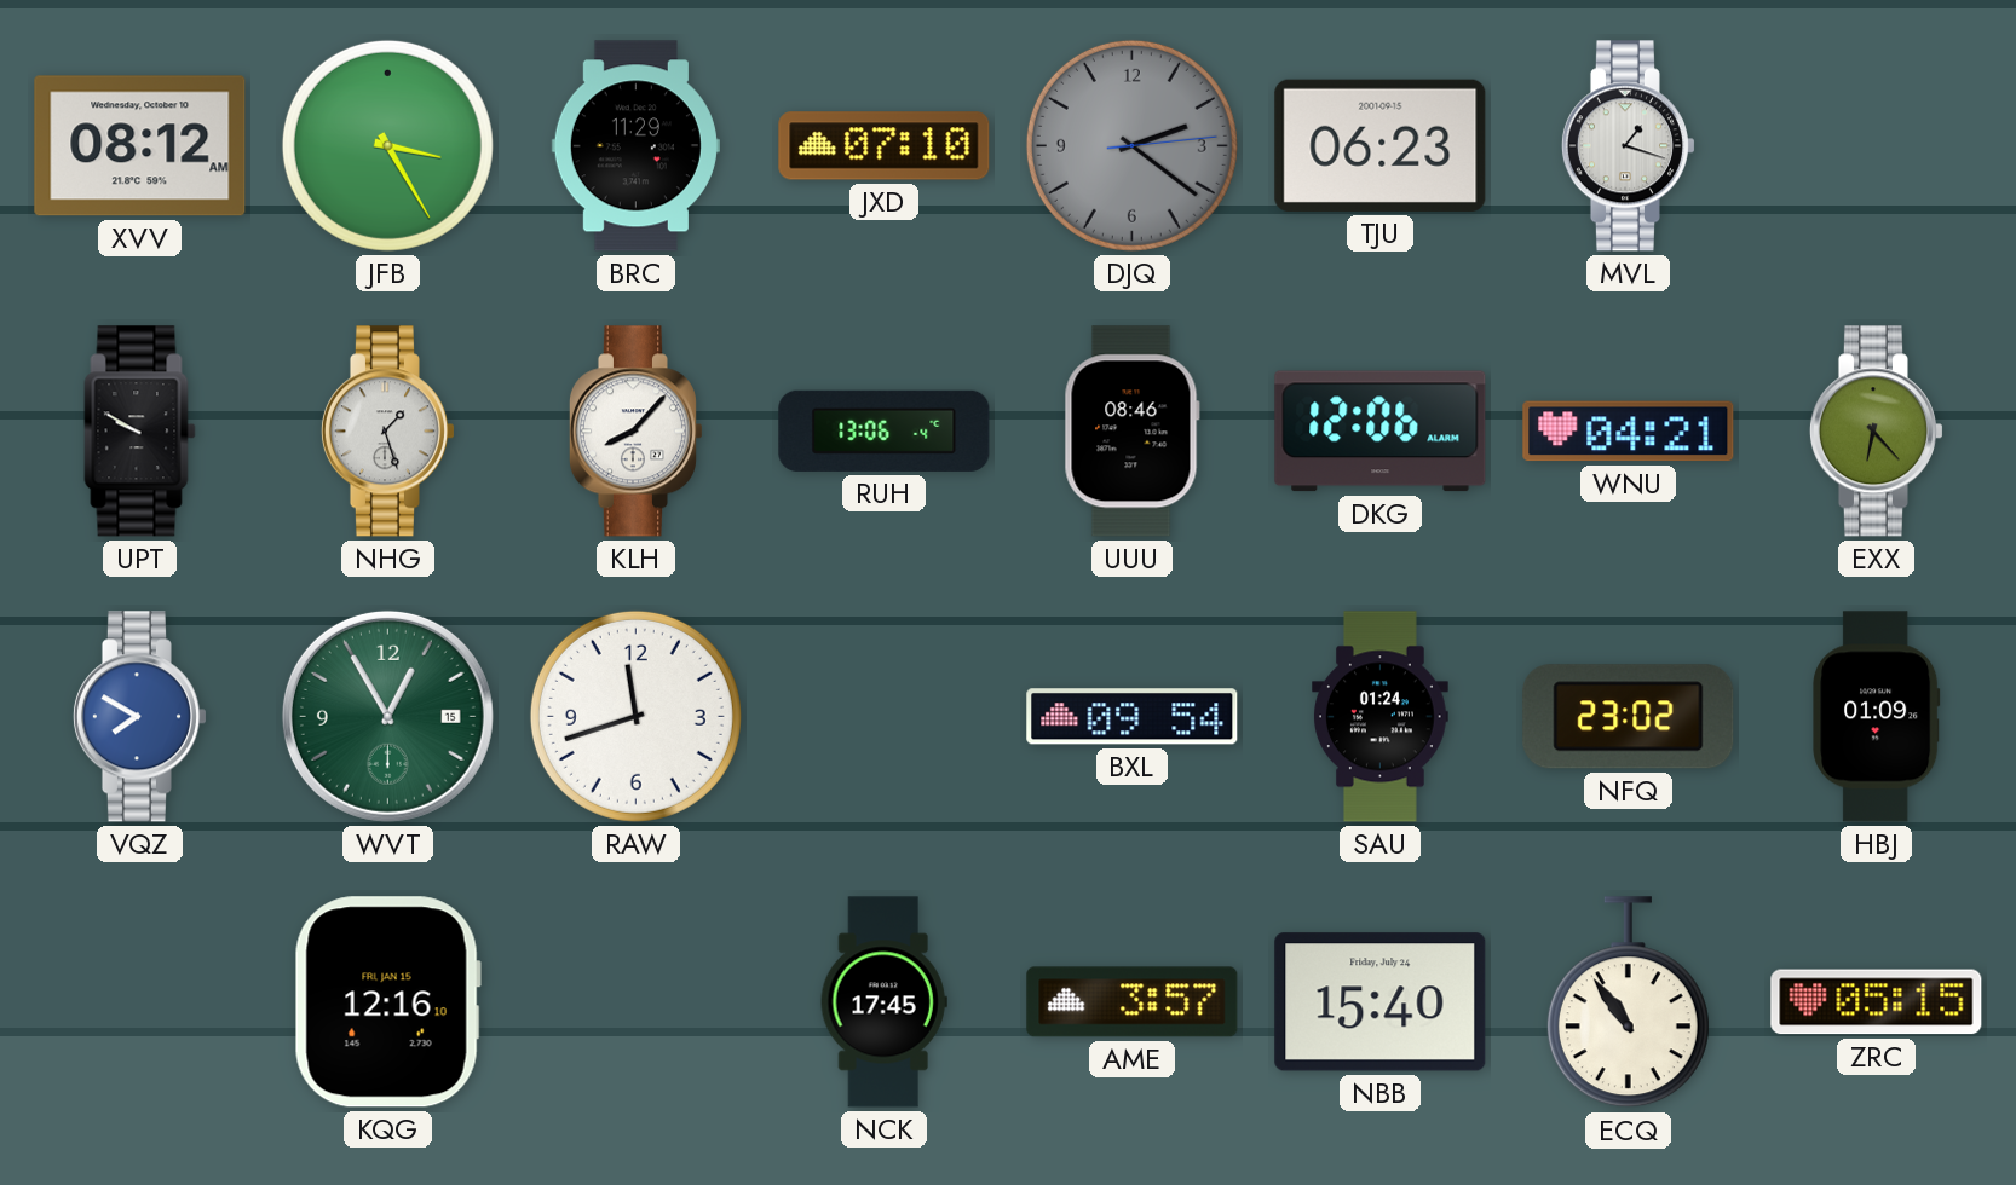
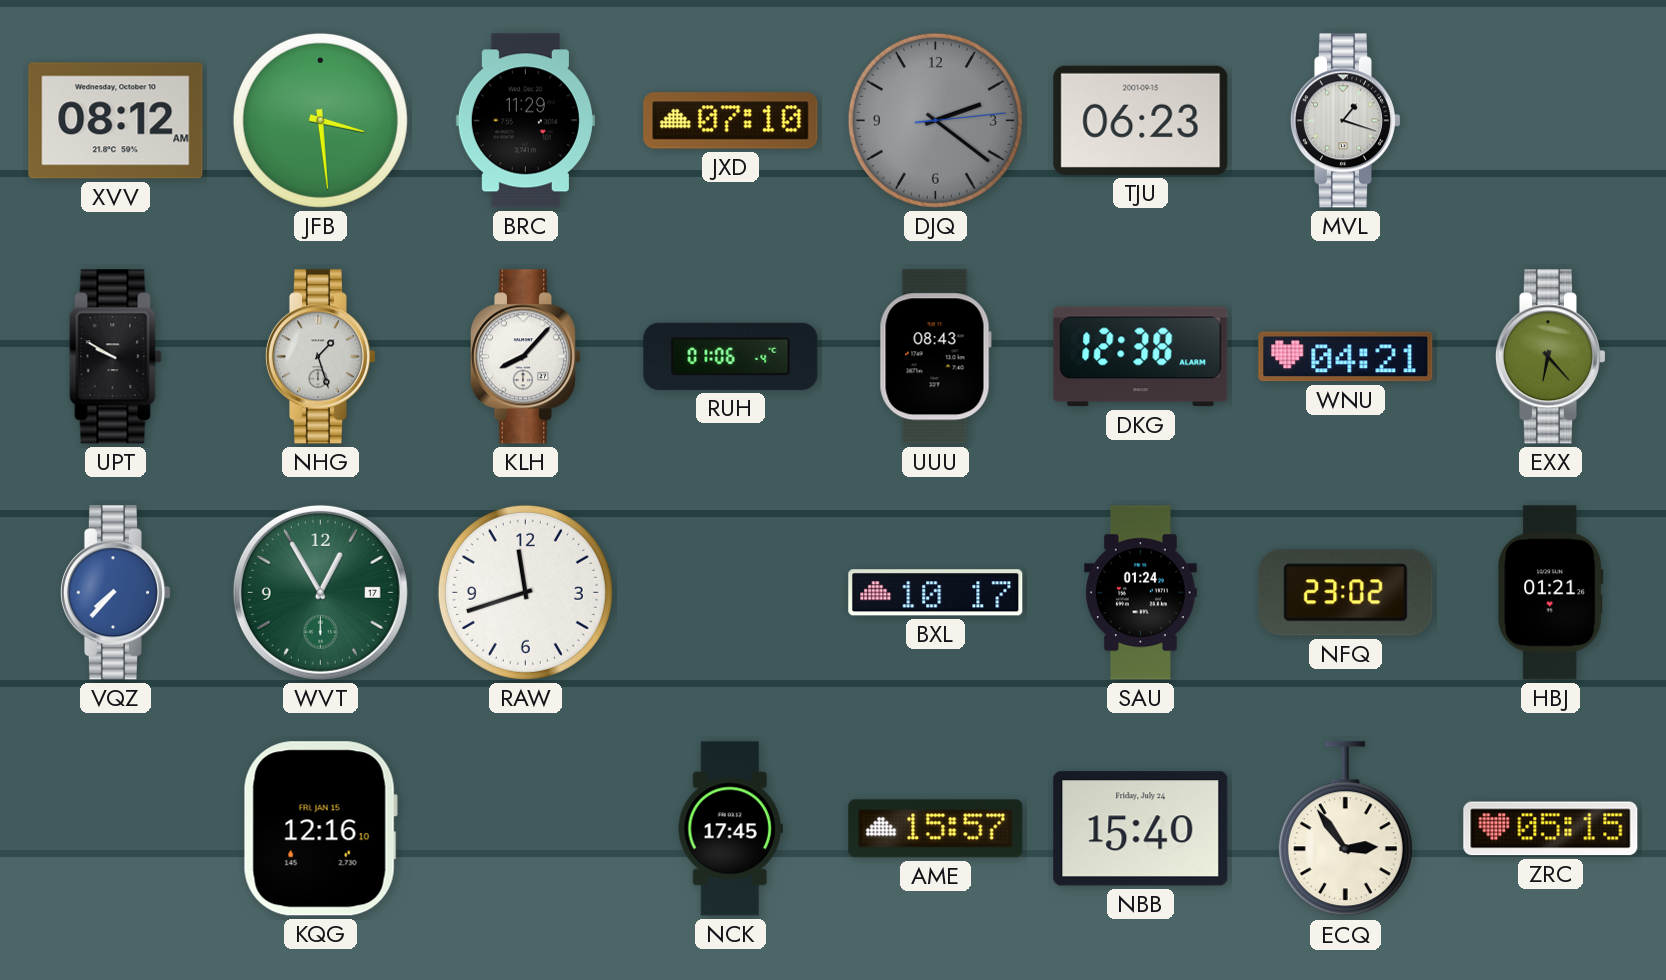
JFB: 3:25 -> 3:29 (320, 120)
RUH: 13:06 -> 01:06 (731, 356)
UUU: 08:46 -> 08:43 (935, 357)
DKG: 12:06 -> 12:38 (1141, 357)
VQZ: 7:50 -> 7:37 (115, 593)
WVT date: 15 -> 17 (320, 592)
BXL: 09:54 -> 10:17 (936, 593)
HBJ: 01:09 -> 01:21 (1551, 593)
AME: 3:57 -> 15:57 (936, 829)
ECQ: 10:54 -> 2:54 (1345, 829)
